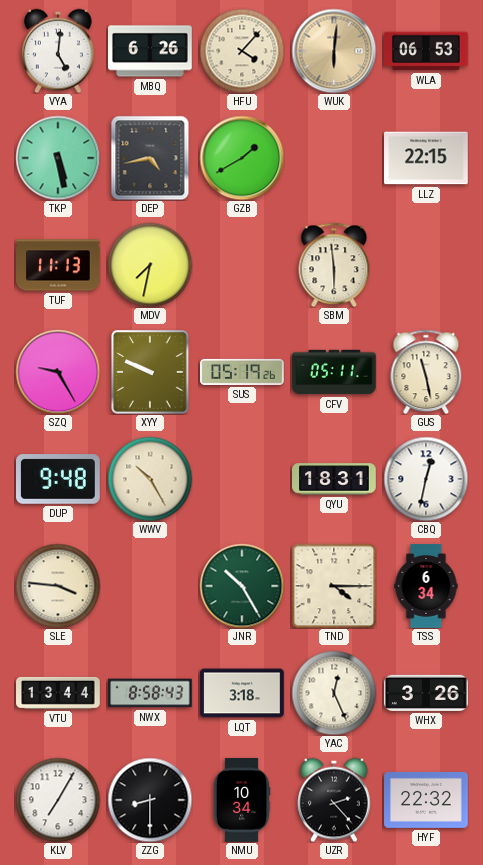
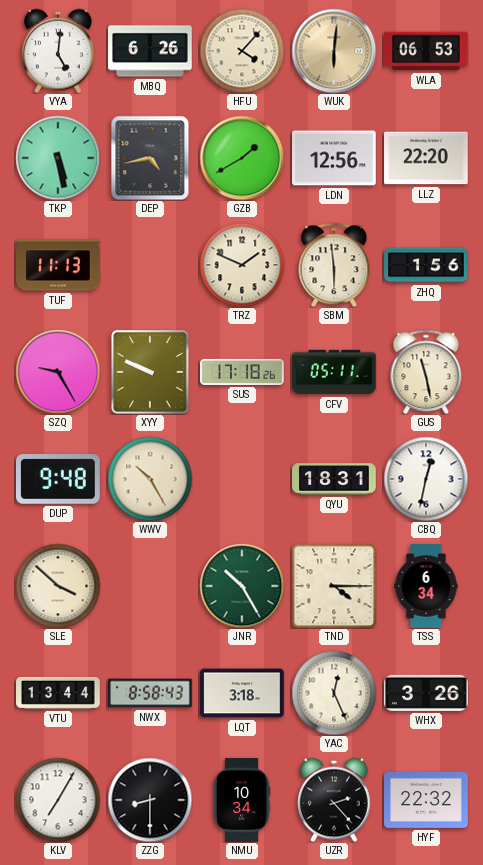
LDN: none -> 12:56 (334, 158)
LLZ: 22:15 -> 22:20 (426, 158)
MDV: 7:32 -> none (150, 265)
TRZ: none -> 1:49 (242, 265)
ZHQ: none -> 1:56 (426, 265)
SUS: 05:19 -> 17:18 (242, 372)
SLE: 3:46 -> 3:52 (58, 586)
